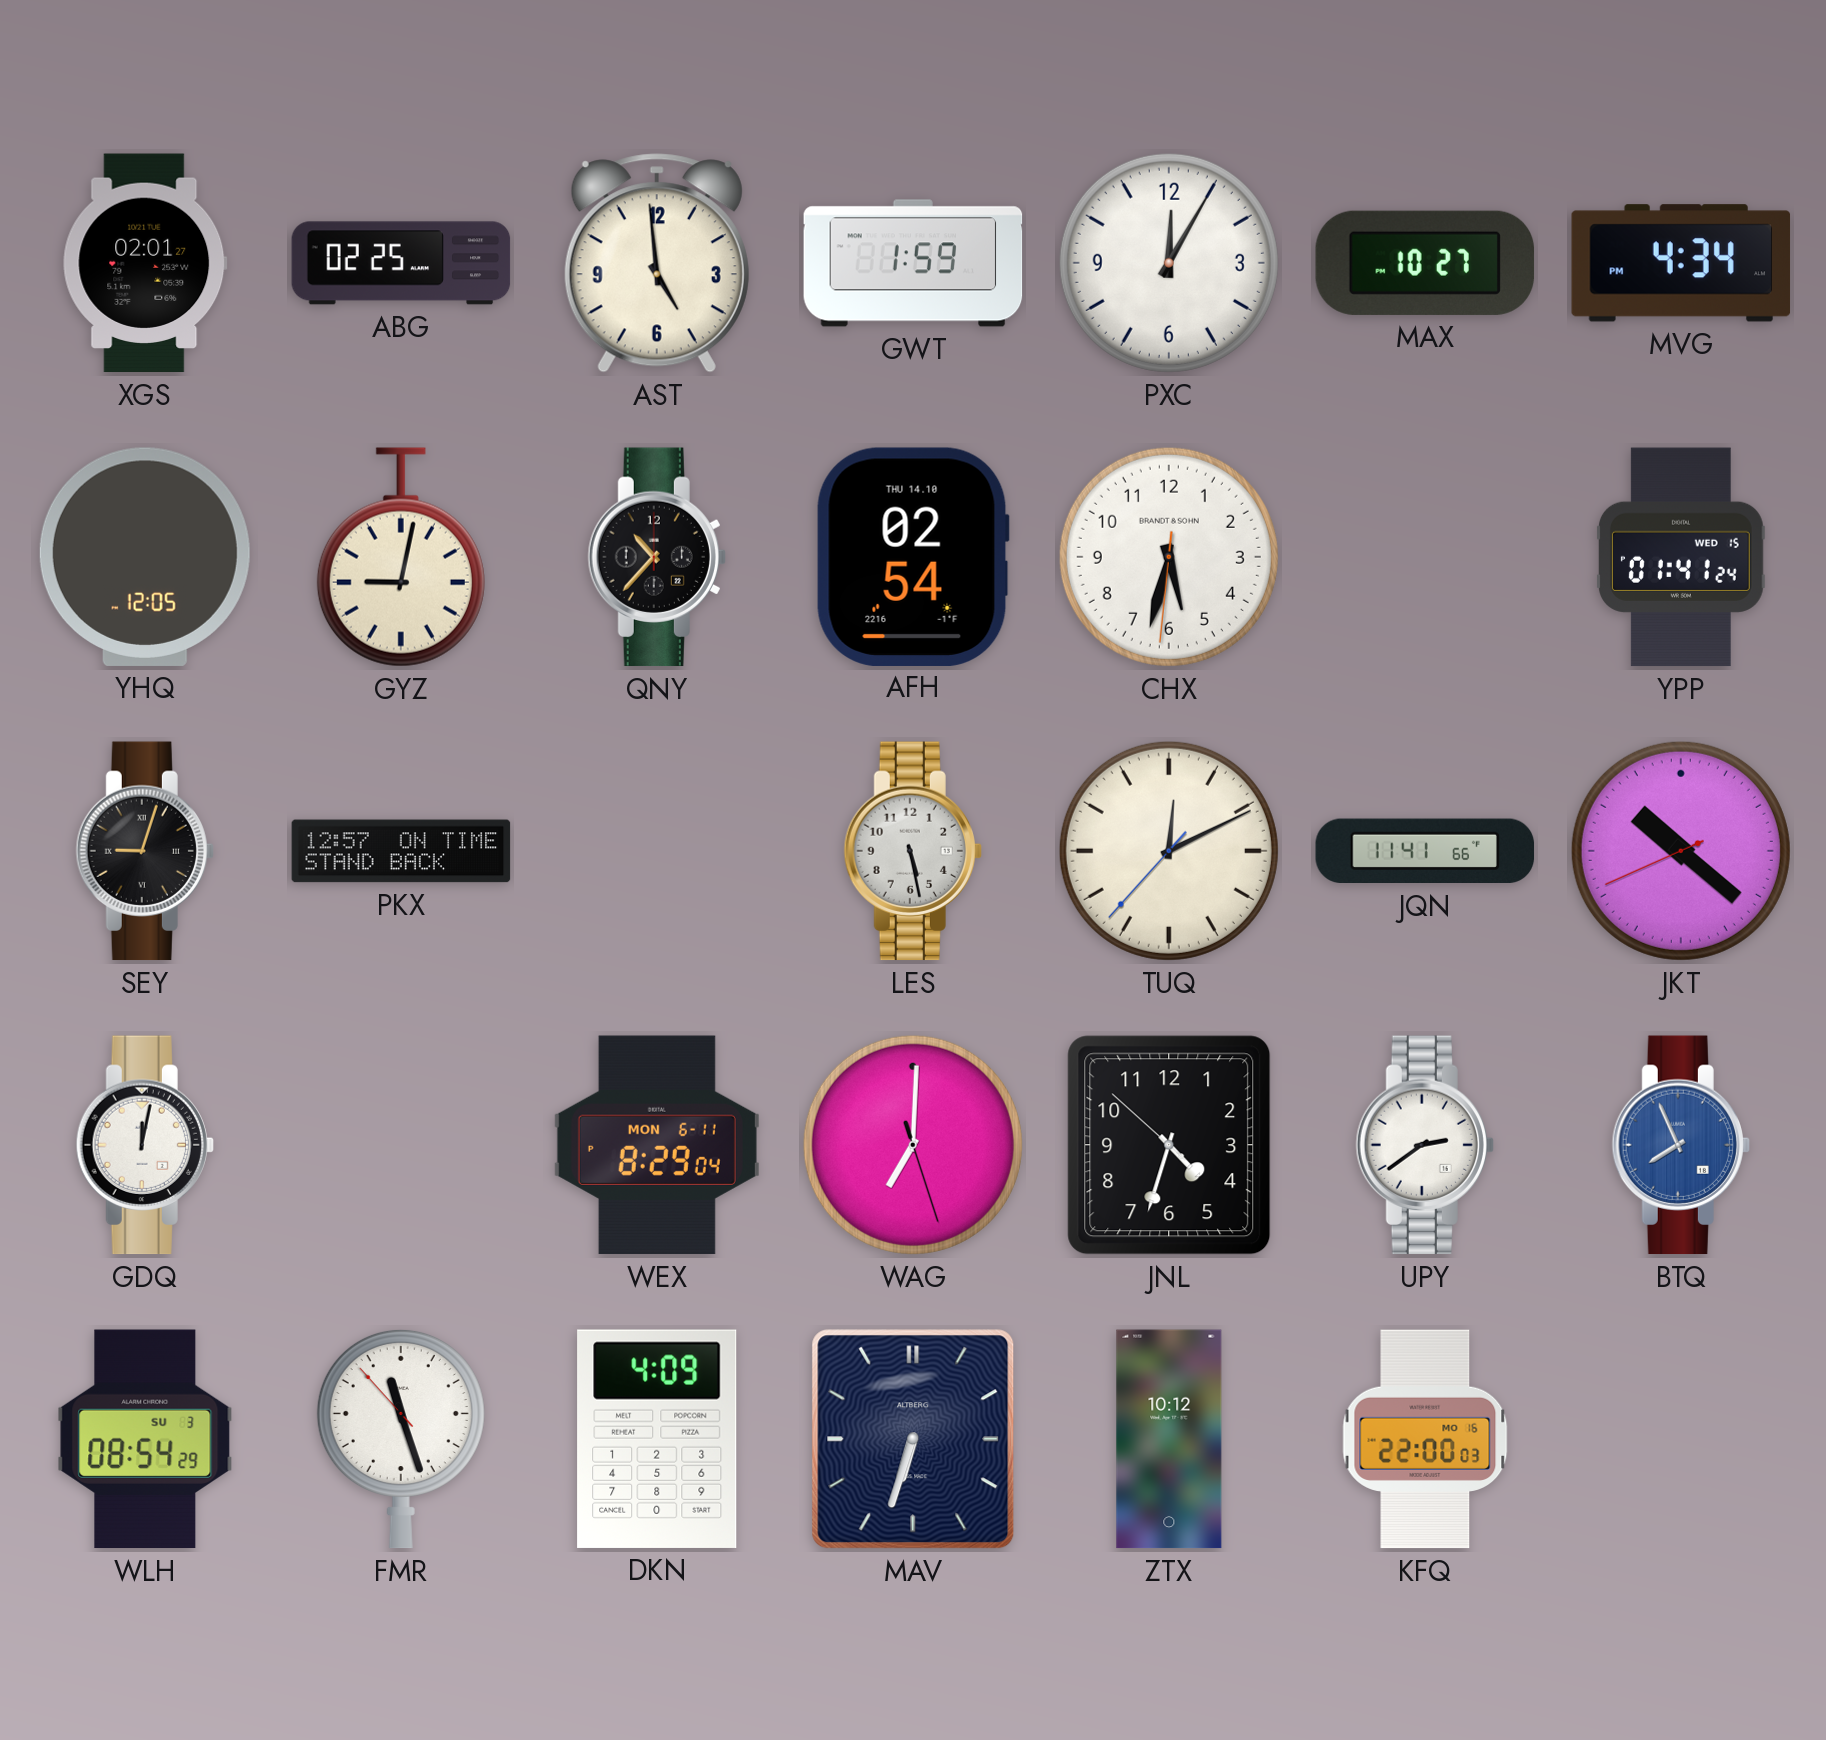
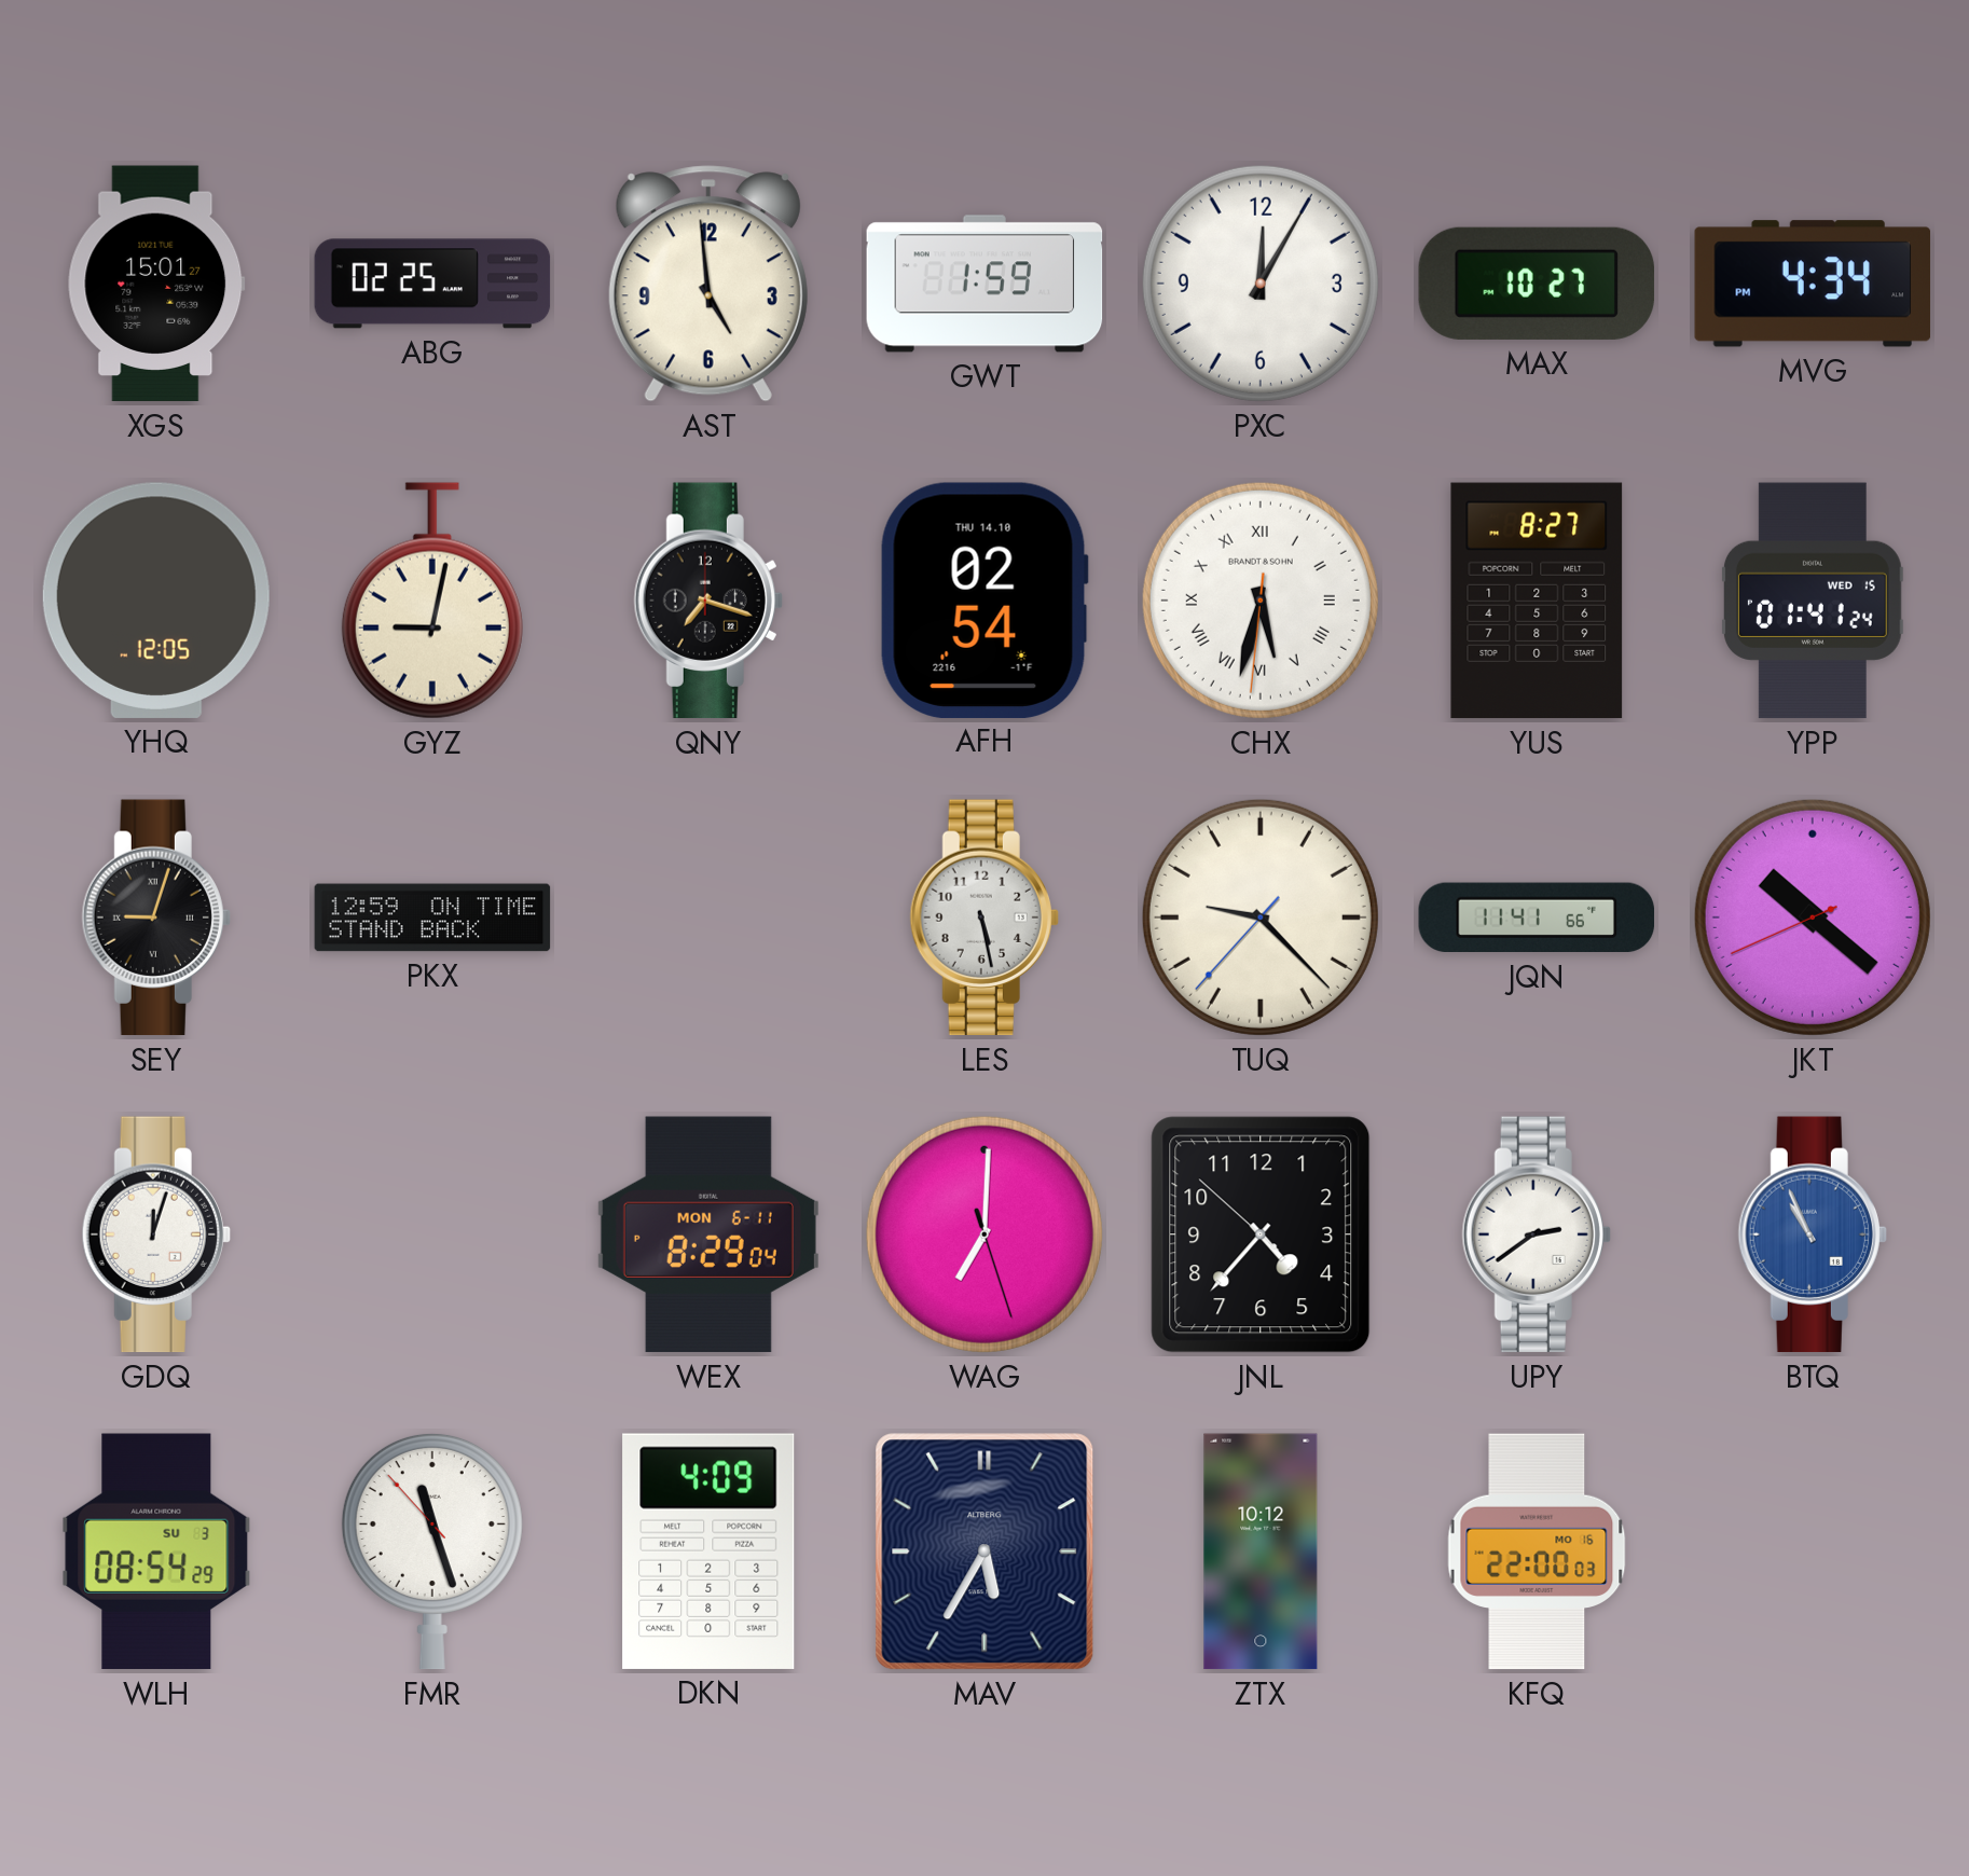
XGS: 02:01 -> 15:01 (156, 284)
QNY: 10:37 -> 7:18 (708, 601)
CHX numerals: Arabic -> Roman (1261, 601)
YUS: none -> 8:27 (1537, 601)
PKX: 12:57 -> 12:59 (432, 918)
TUQ: 12:10 -> 9:22 (1261, 918)
GDQ: 12:02 -> 12:03 (156, 1234)
JNL: 4:32 -> 4:36 (1261, 1234)
BTQ: 7:56 -> 10:56 (1813, 1234)
MAV: 6:33 -> 5:35 (985, 1551)
